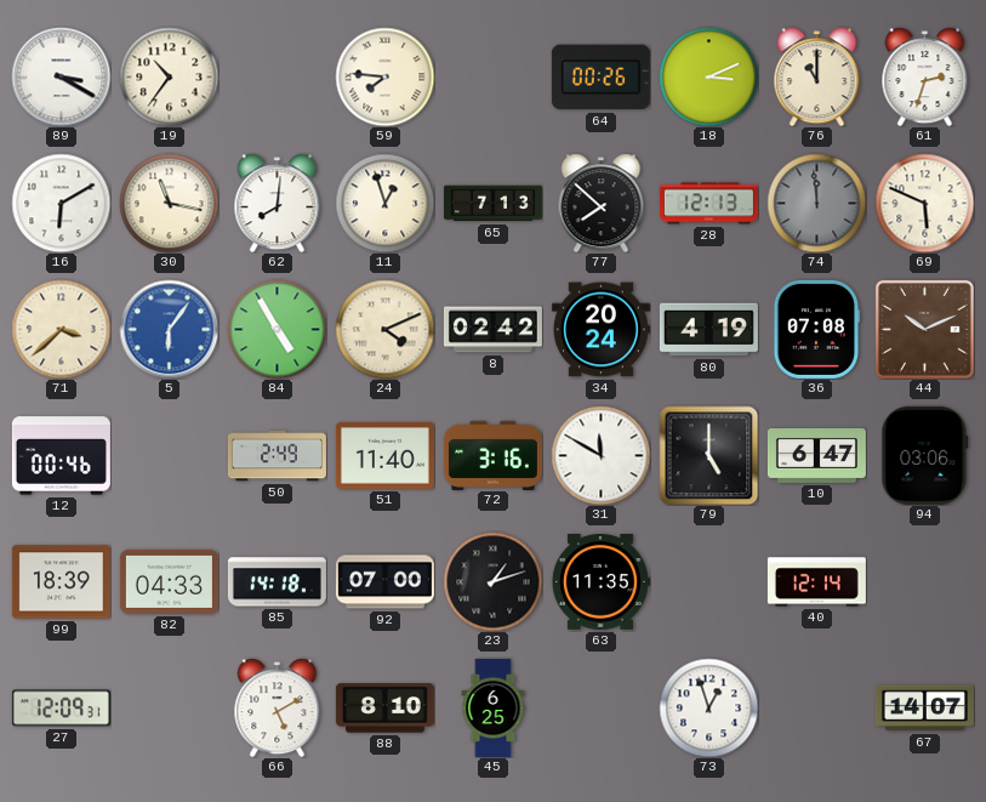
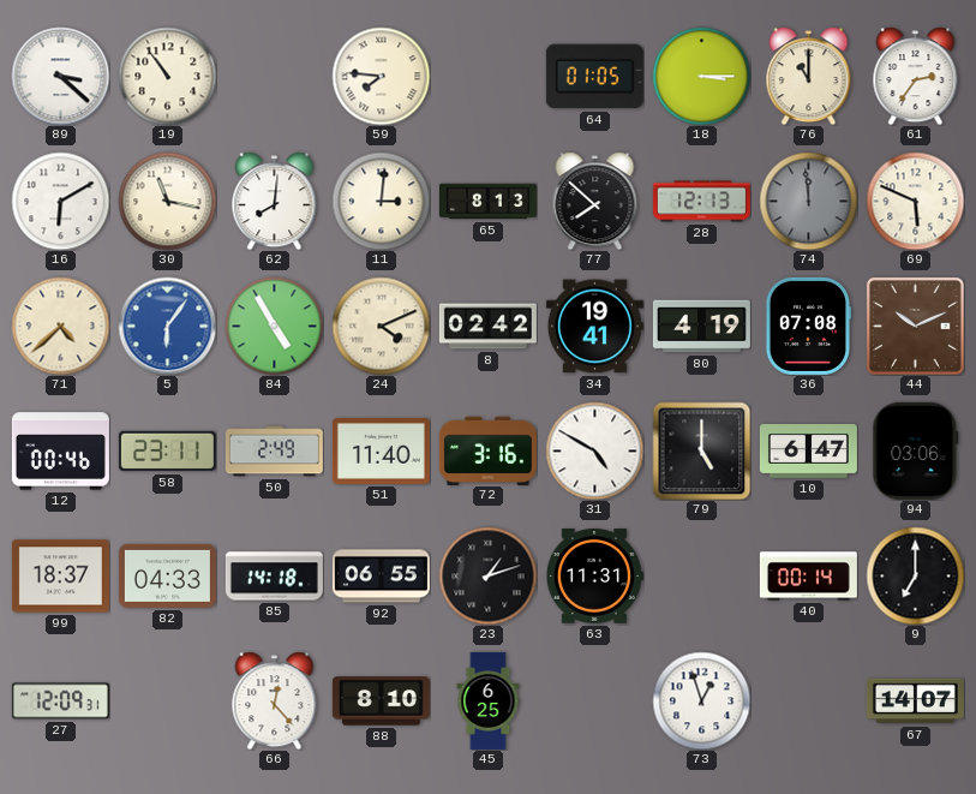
89: 3:20 -> 3:22 (60, 76)
19: 10:36 -> 10:54 (167, 76)
64: 00:26 -> 01:05 (594, 77)
18: 3:11 -> 3:15 (701, 76)
61: 2:33 -> 2:36 (916, 76)
11: 12:57 -> 3:01 (381, 201)
65: 7:13 -> 8:13 (487, 202)
71: 3:38 -> 4:38 (60, 326)
34: 20:24 -> 19:41 (594, 327)
58: none -> 23:11 (167, 452)
31: 11:50 -> 4:50 (594, 450)
99: 18:39 -> 18:37 (60, 577)
92: 07:00 -> 06:55 (381, 577)
63: 11:35 -> 11:31 (594, 577)
40: 12:14 -> 00:14 (808, 577)
9: none -> 7:00 (915, 575)
66: 5:10 -> 12:23 (275, 700)
